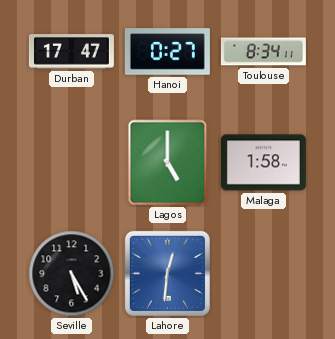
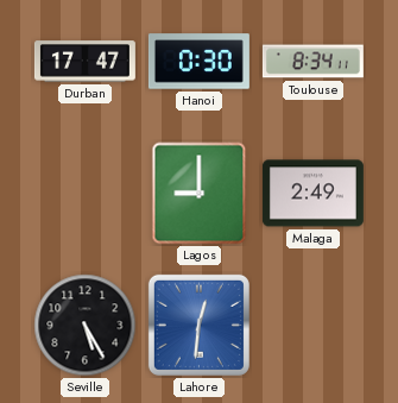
Hanoi: 0:27 -> 0:30 (198, 62)
Lagos: 5:00 -> 9:00 (200, 194)
Malaga: 1:58 -> 2:49 (312, 194)
